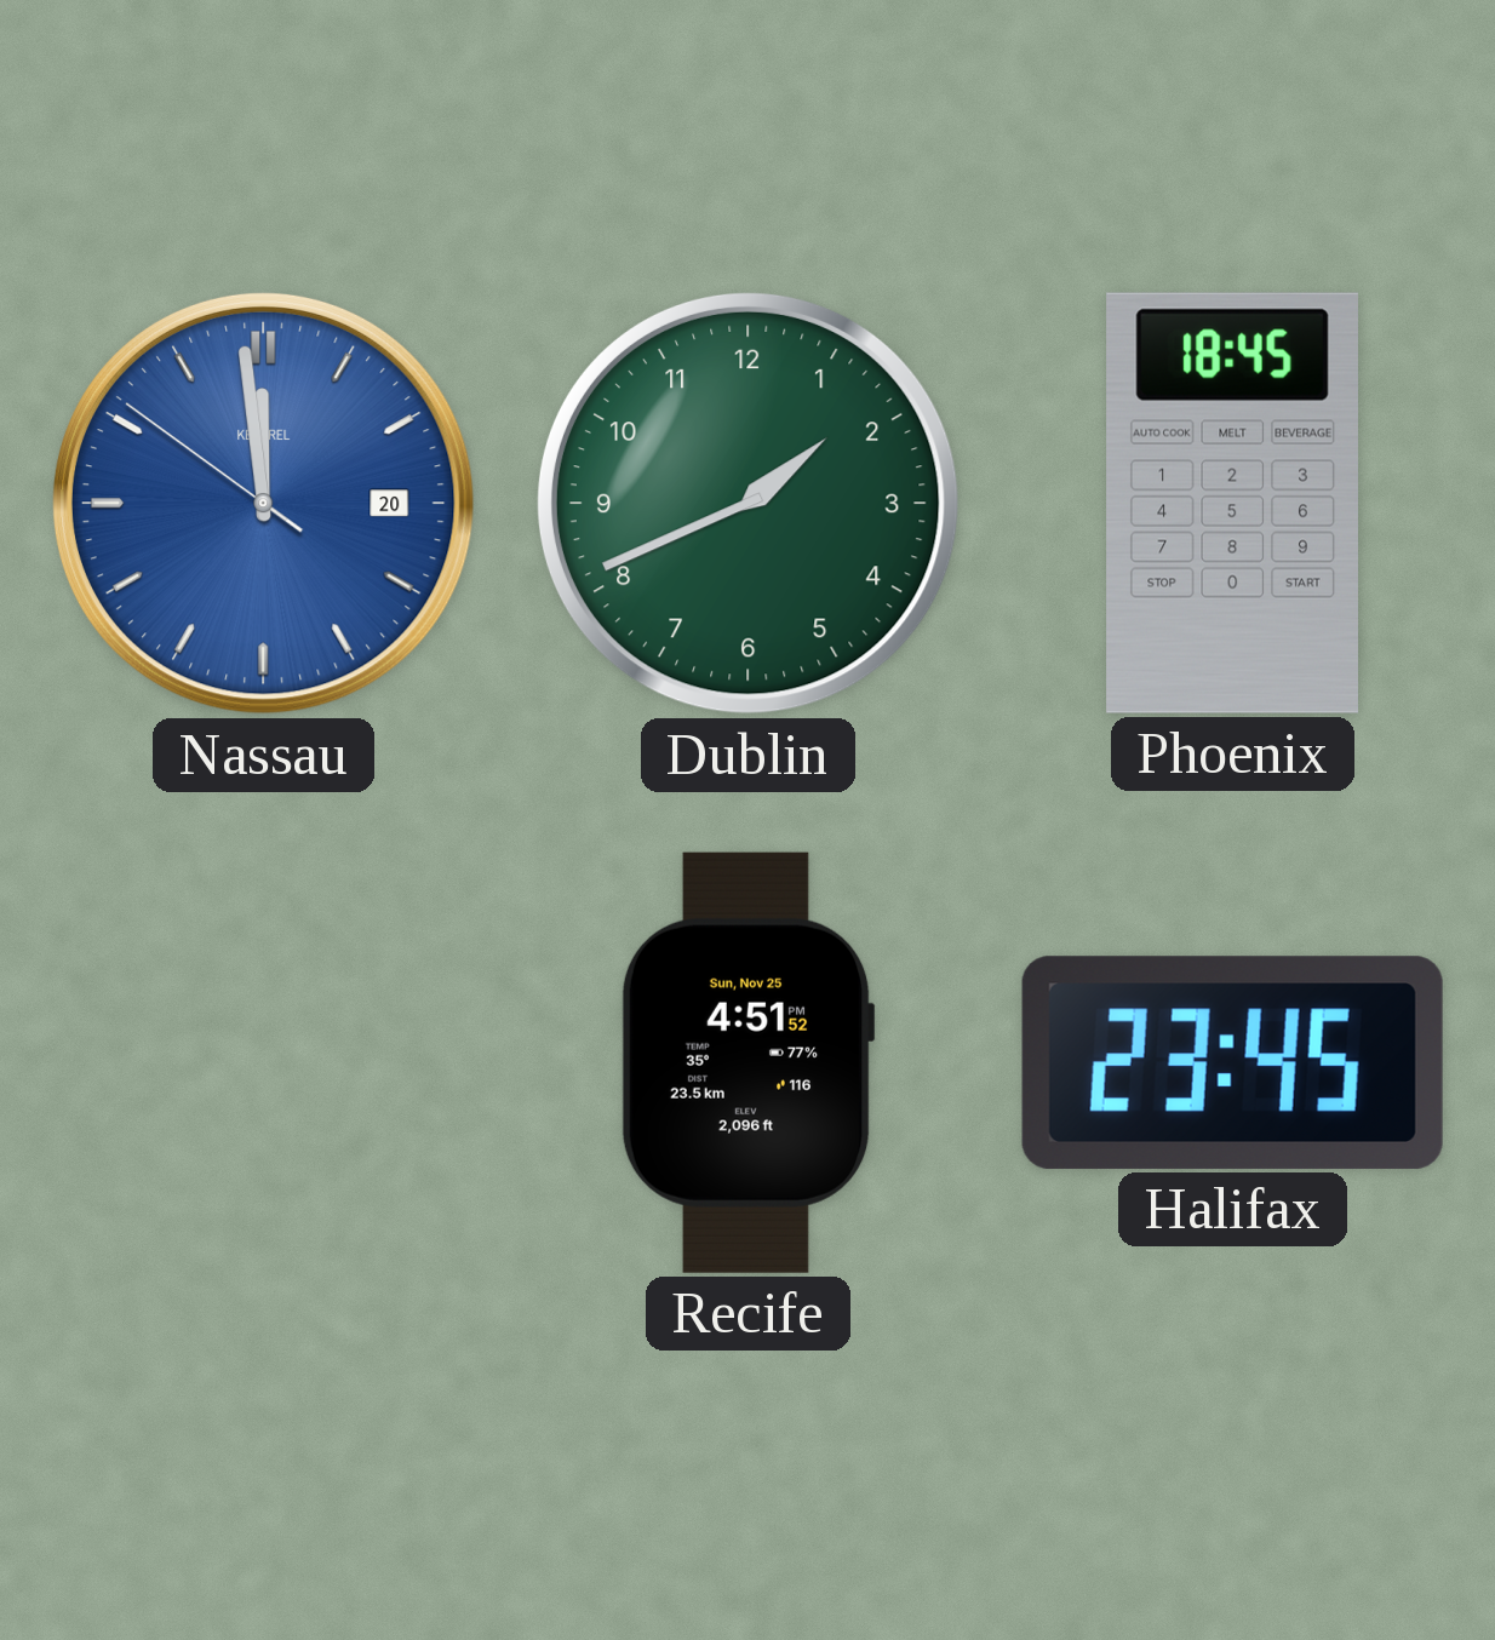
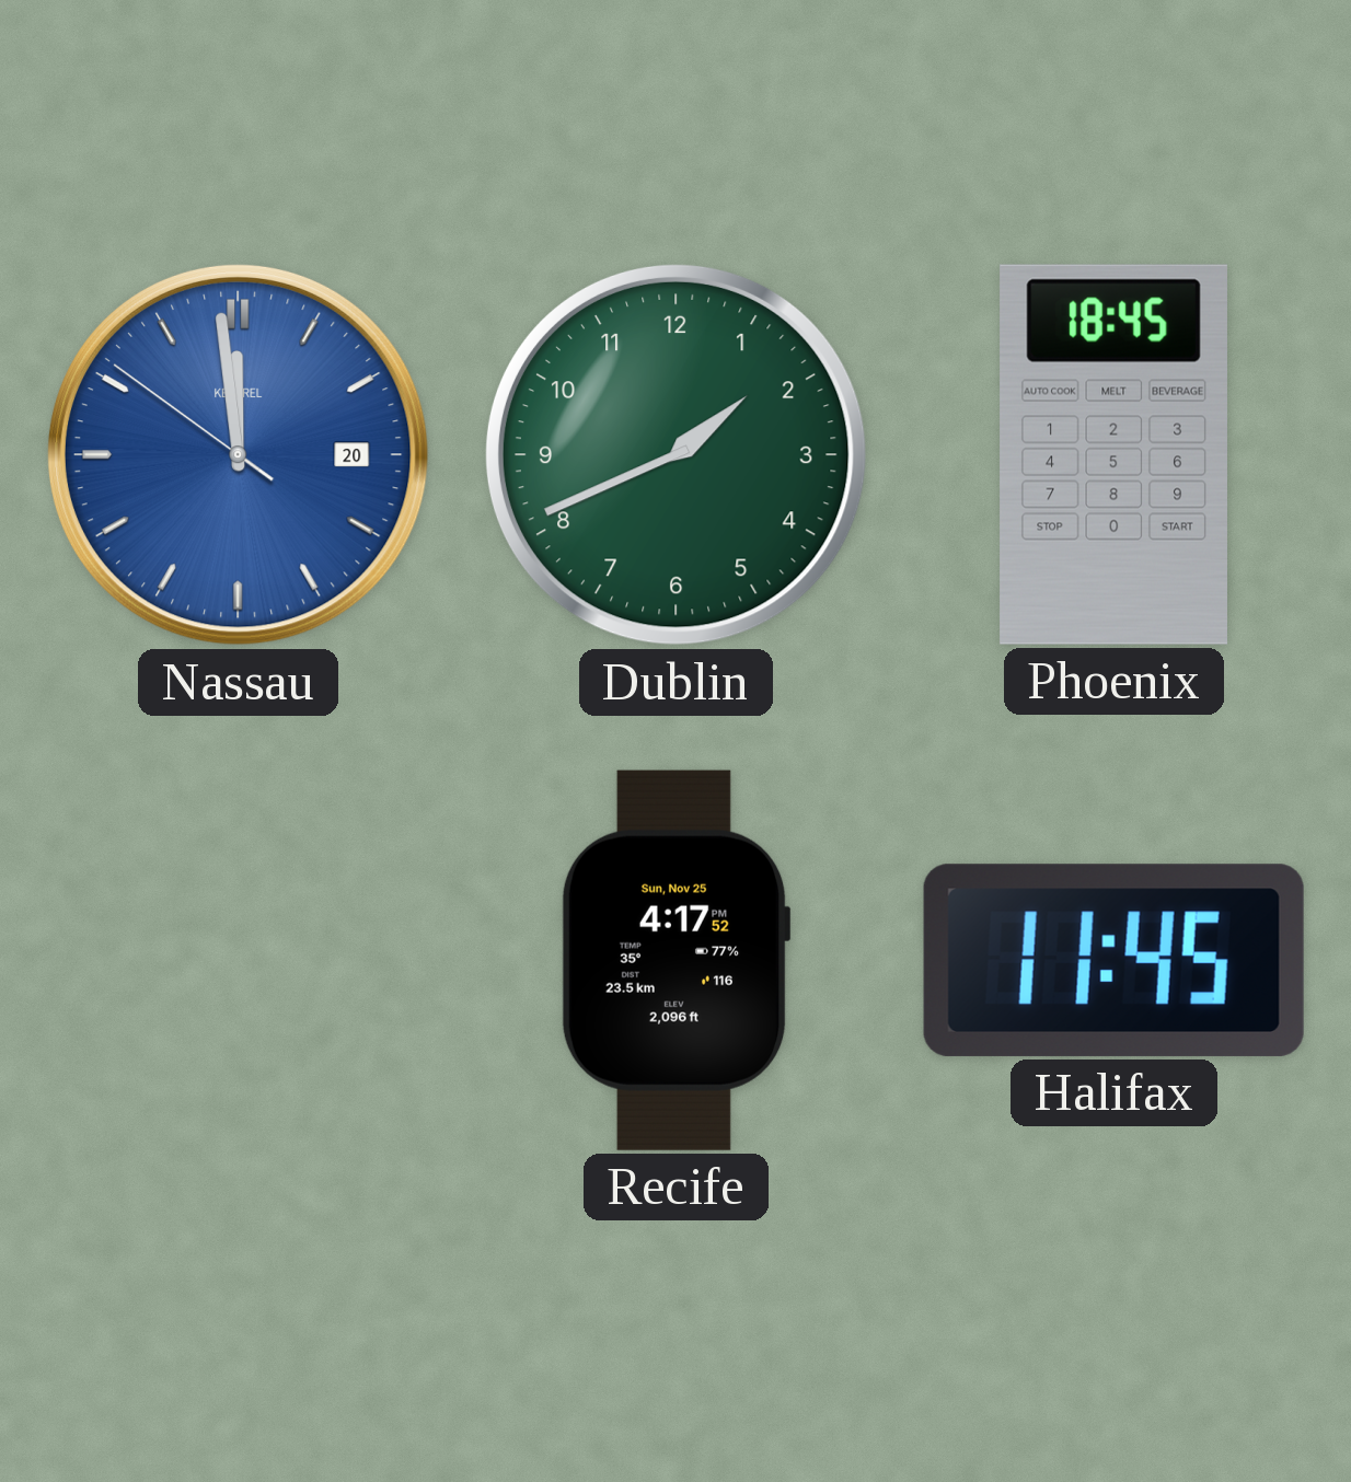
Recife: 4:51 -> 4:17 (675, 960)
Halifax: 23:45 -> 11:45 (1113, 960)
